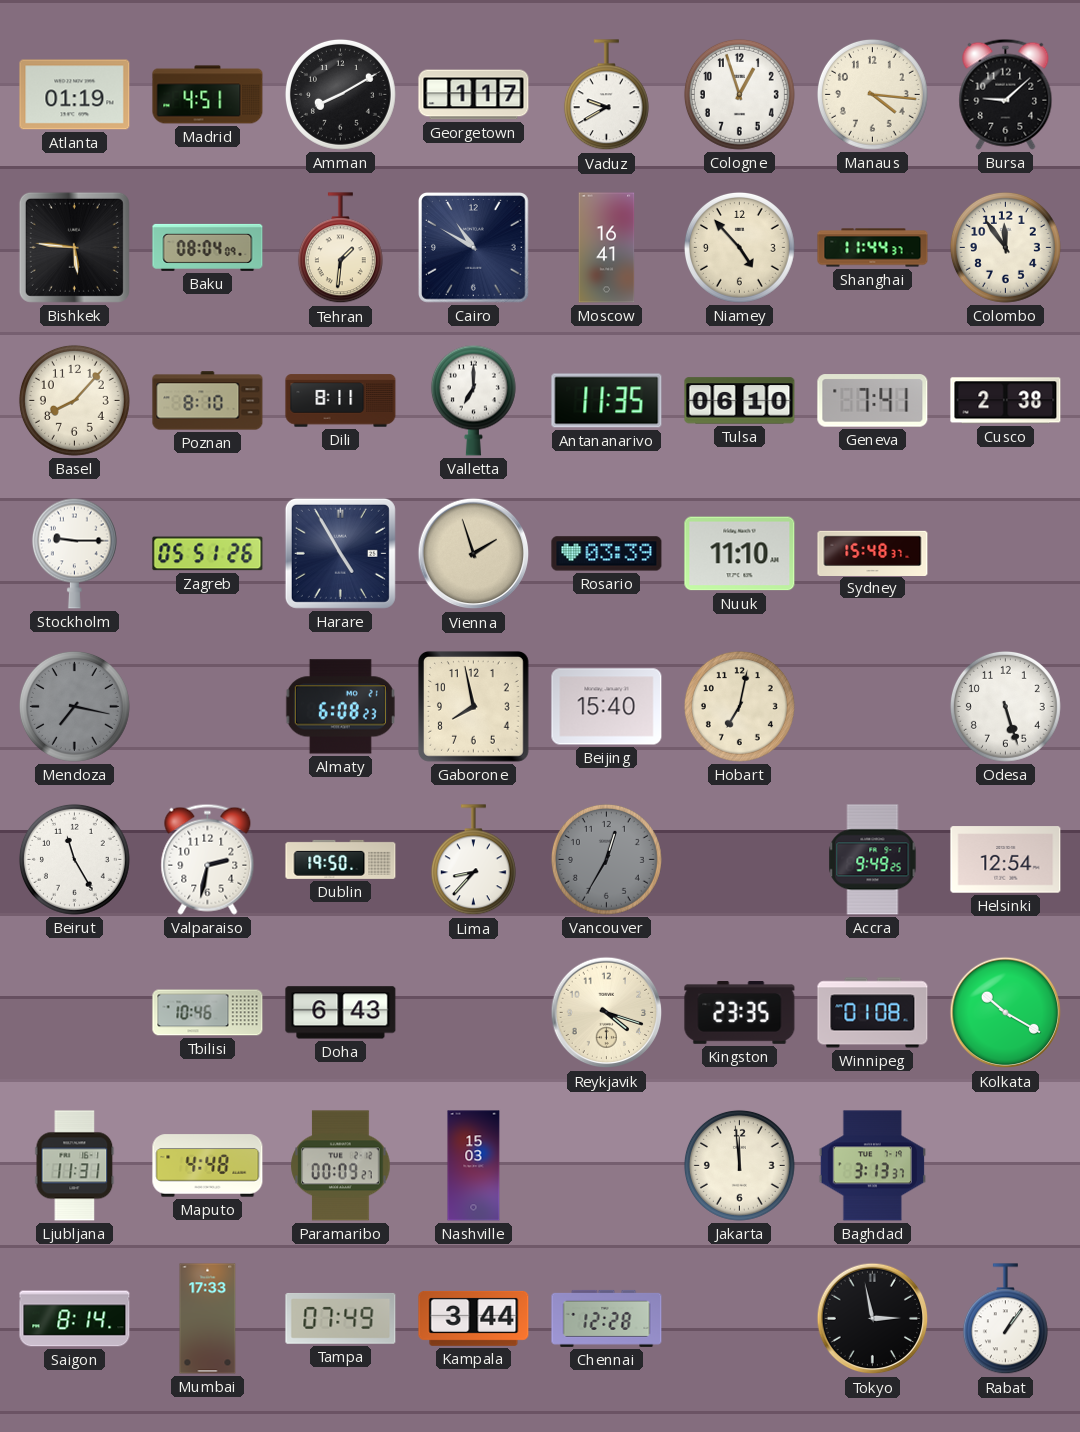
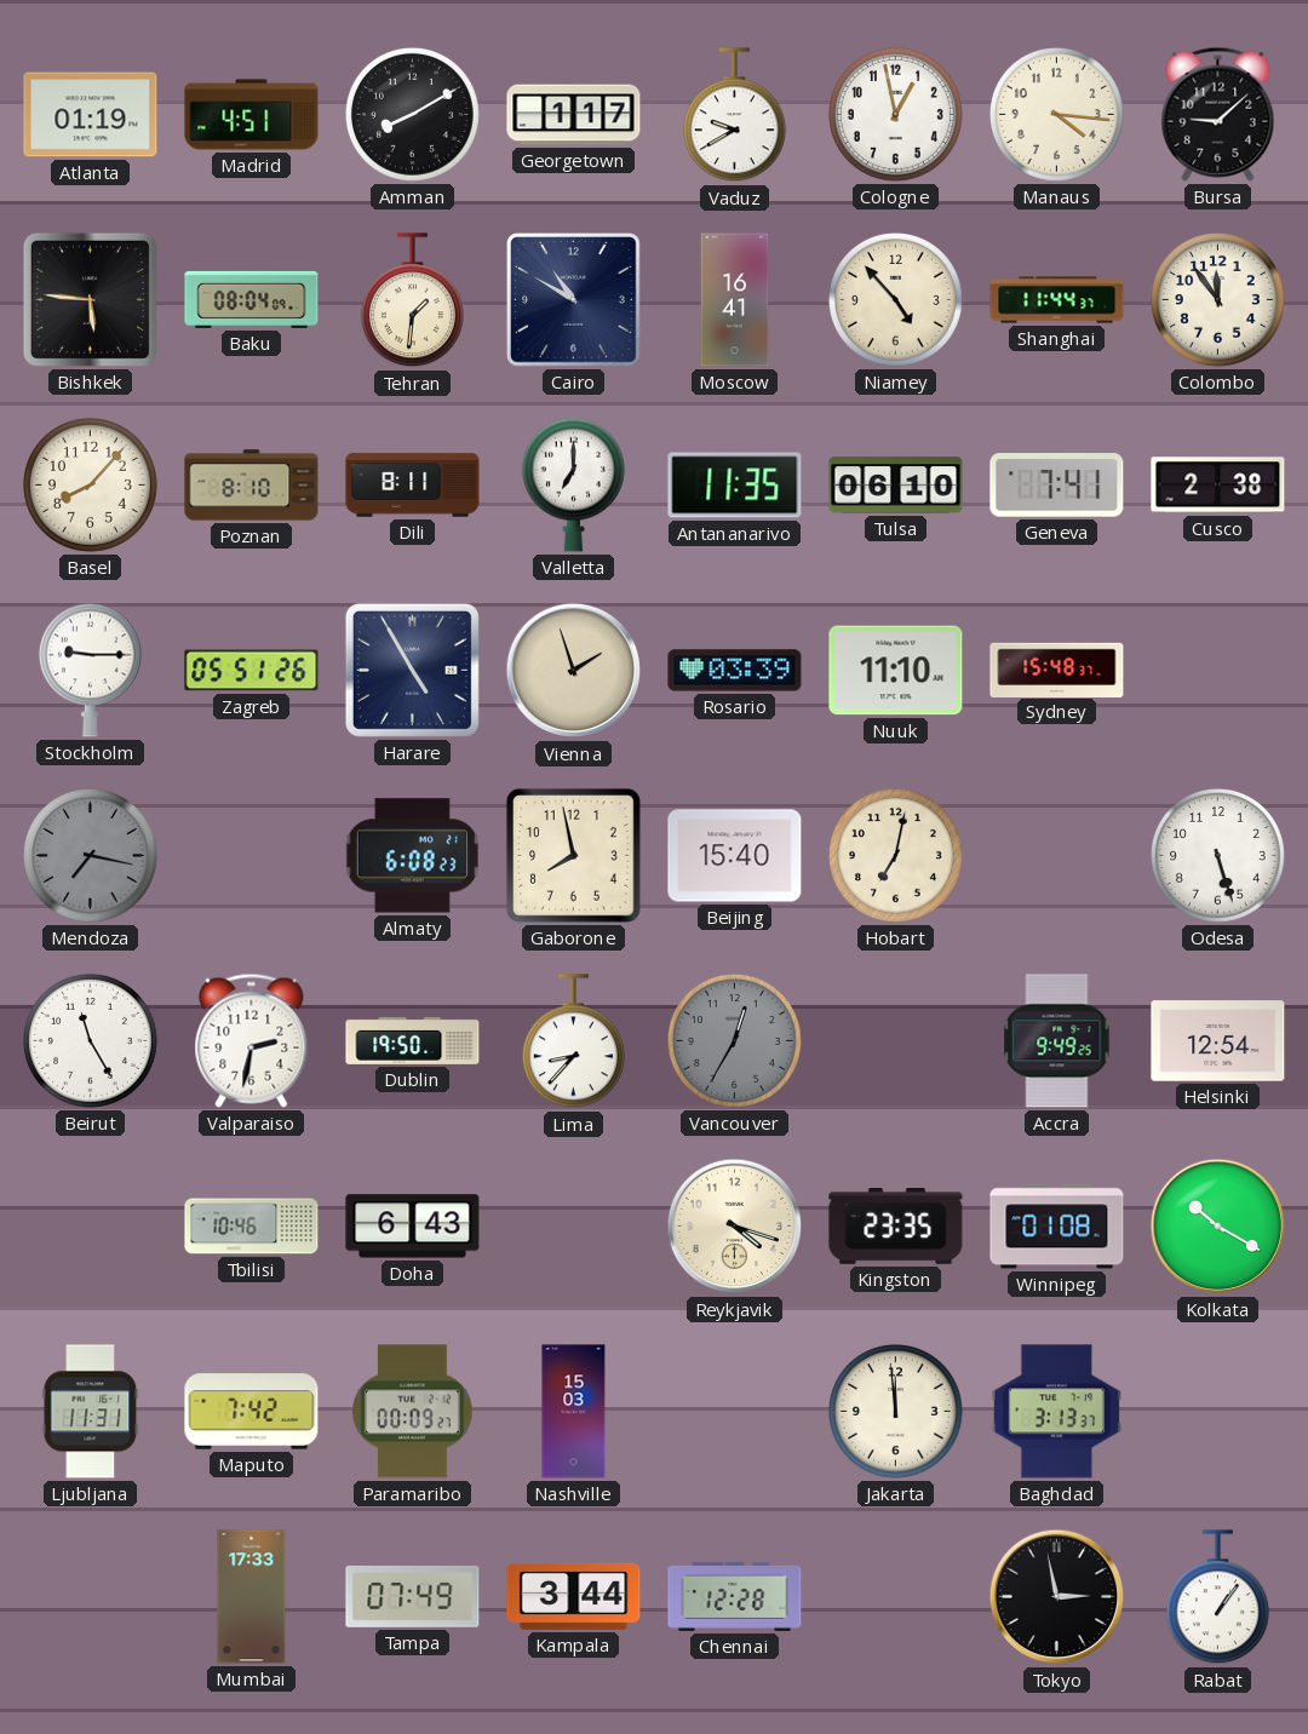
Cologne: 12:57 -> 12:58 (895, 114)
Maputo: 4:48 -> 7:42 (252, 1412)
Saigon: 8:14 -> none (75, 1319)
